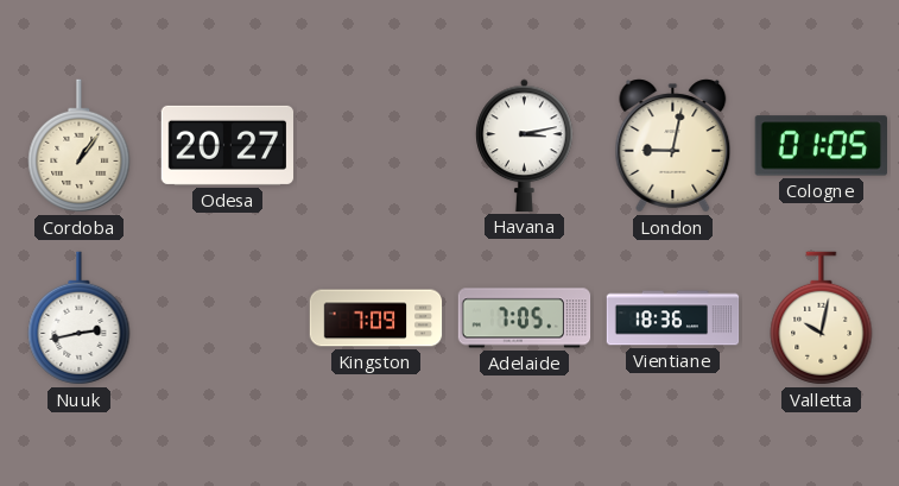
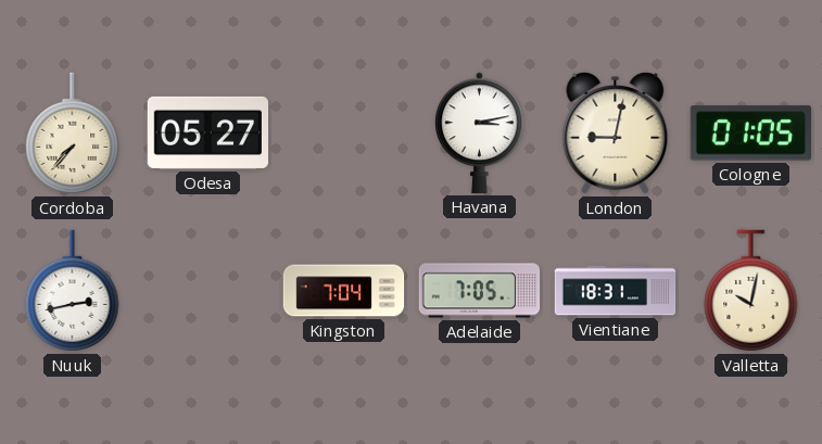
Cordoba: 1:06 -> 7:37 (73, 134)
Odesa: 20:27 -> 05:27 (208, 132)
Kingston: 7:09 -> 7:04 (344, 291)
Vientiane: 18:36 -> 18:31 (616, 291)
